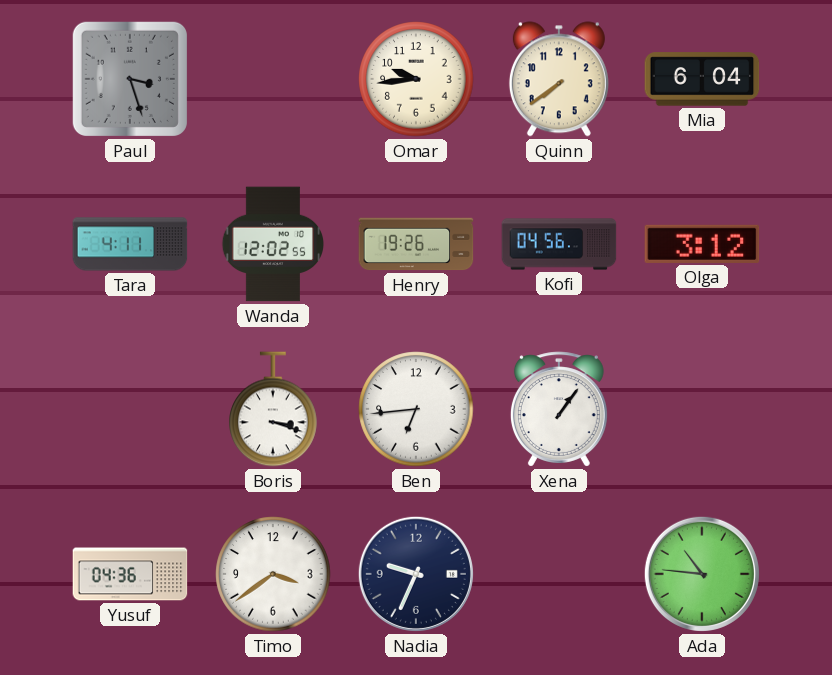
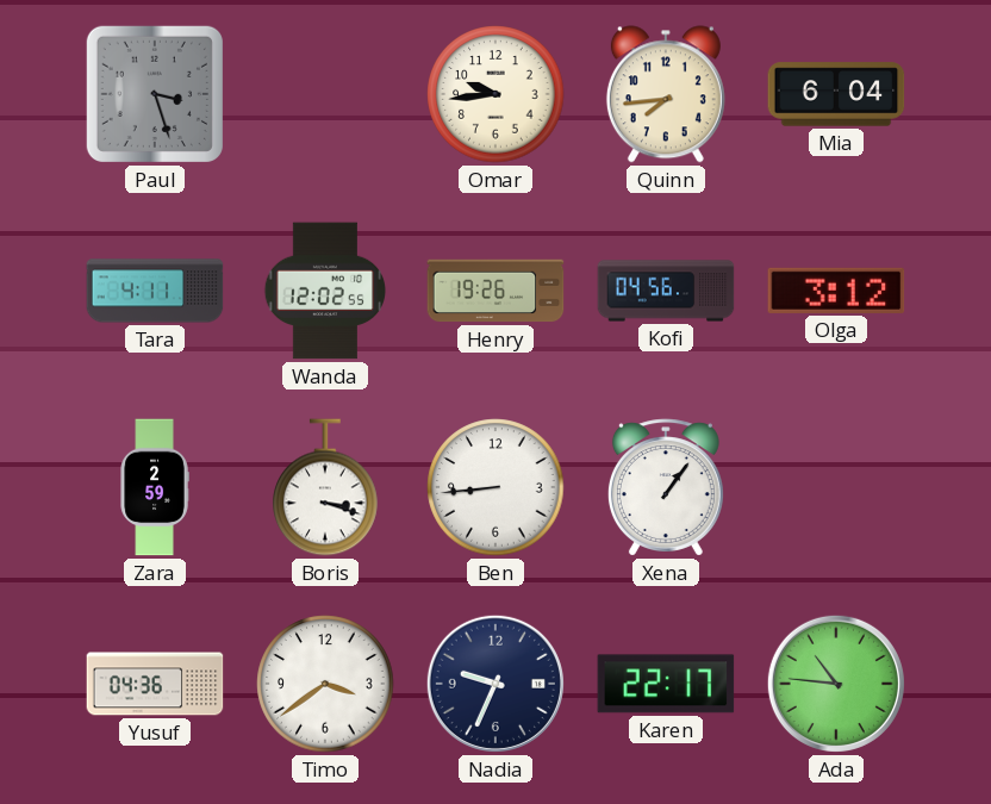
Quinn: 7:39 -> 7:44 (666, 94)
Zara: none -> 2:59 (155, 487)
Ben: 6:44 -> 8:44 (495, 487)
Karen: none -> 22:17 (666, 684)
